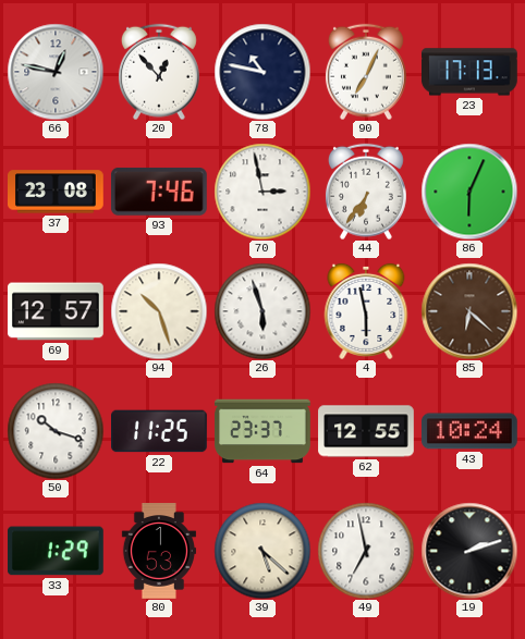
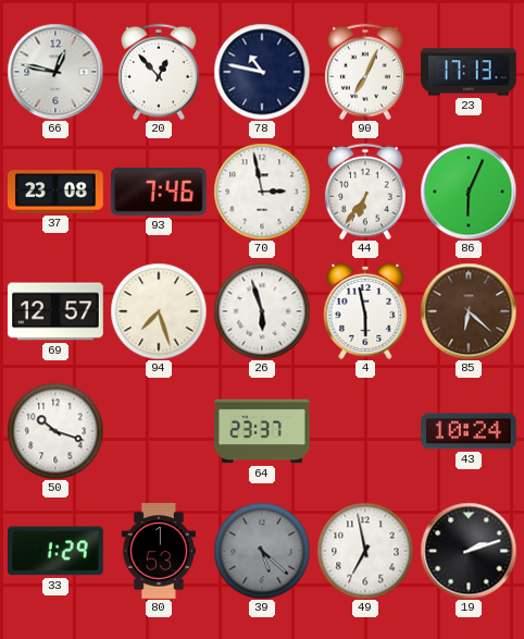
94: 10:27 -> 7:27 (159, 311)
22: 11:25 -> none (160, 431)
62: 12:55 -> none (366, 431)
39 dial: cream -> grey (262, 551)
